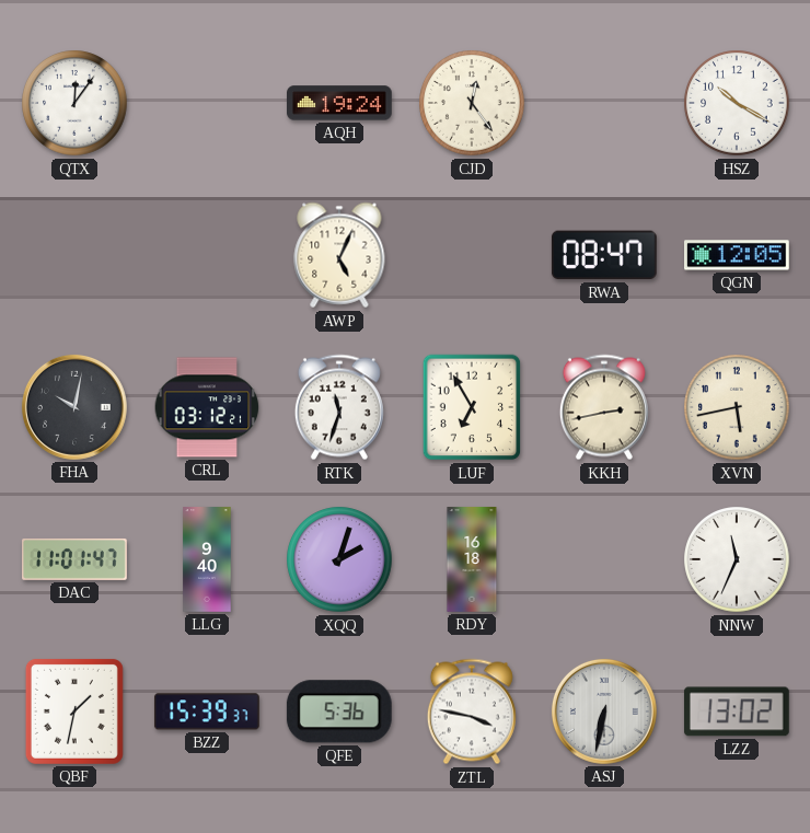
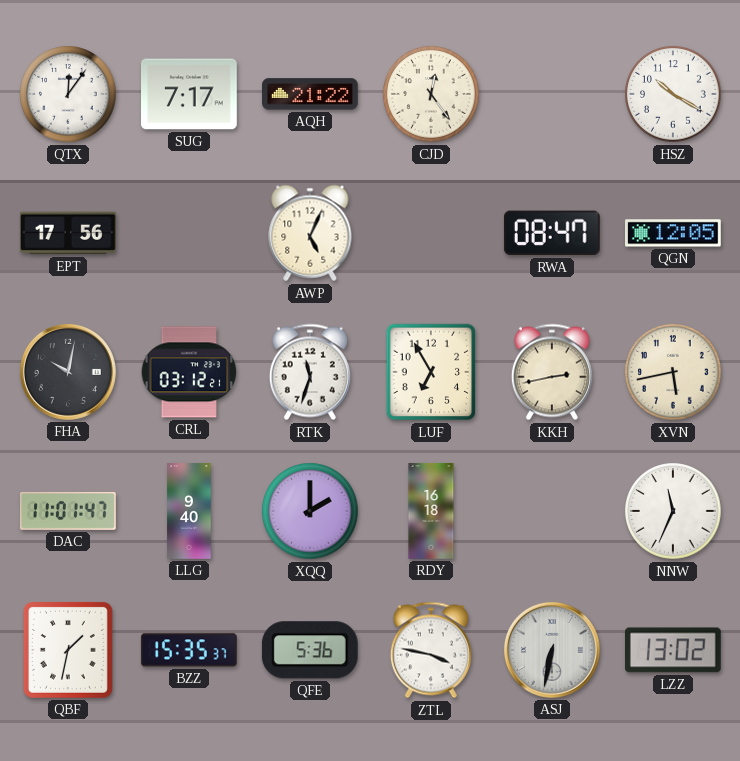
SUG: none -> 7:17 (190, 94)
AQH: 19:24 -> 21:22 (311, 94)
EPT: none -> 17:56 (69, 233)
XQQ: 2:03 -> 2:00 (310, 511)
BZZ: 15:39 -> 15:35 (189, 650)
